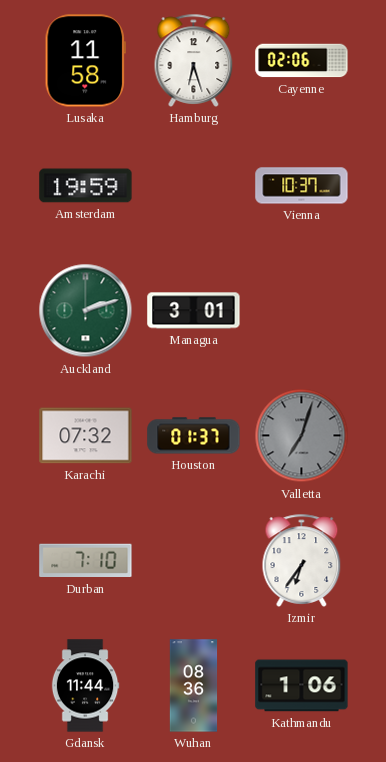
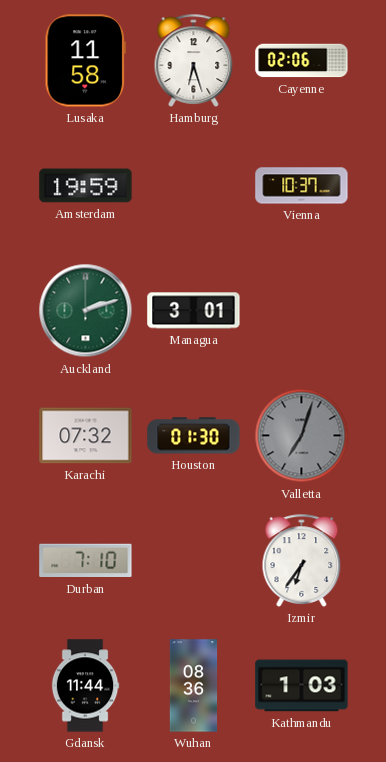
Houston: 01:37 -> 01:30 (194, 436)
Kathmandu: 1:06 -> 1:03 (302, 686)
